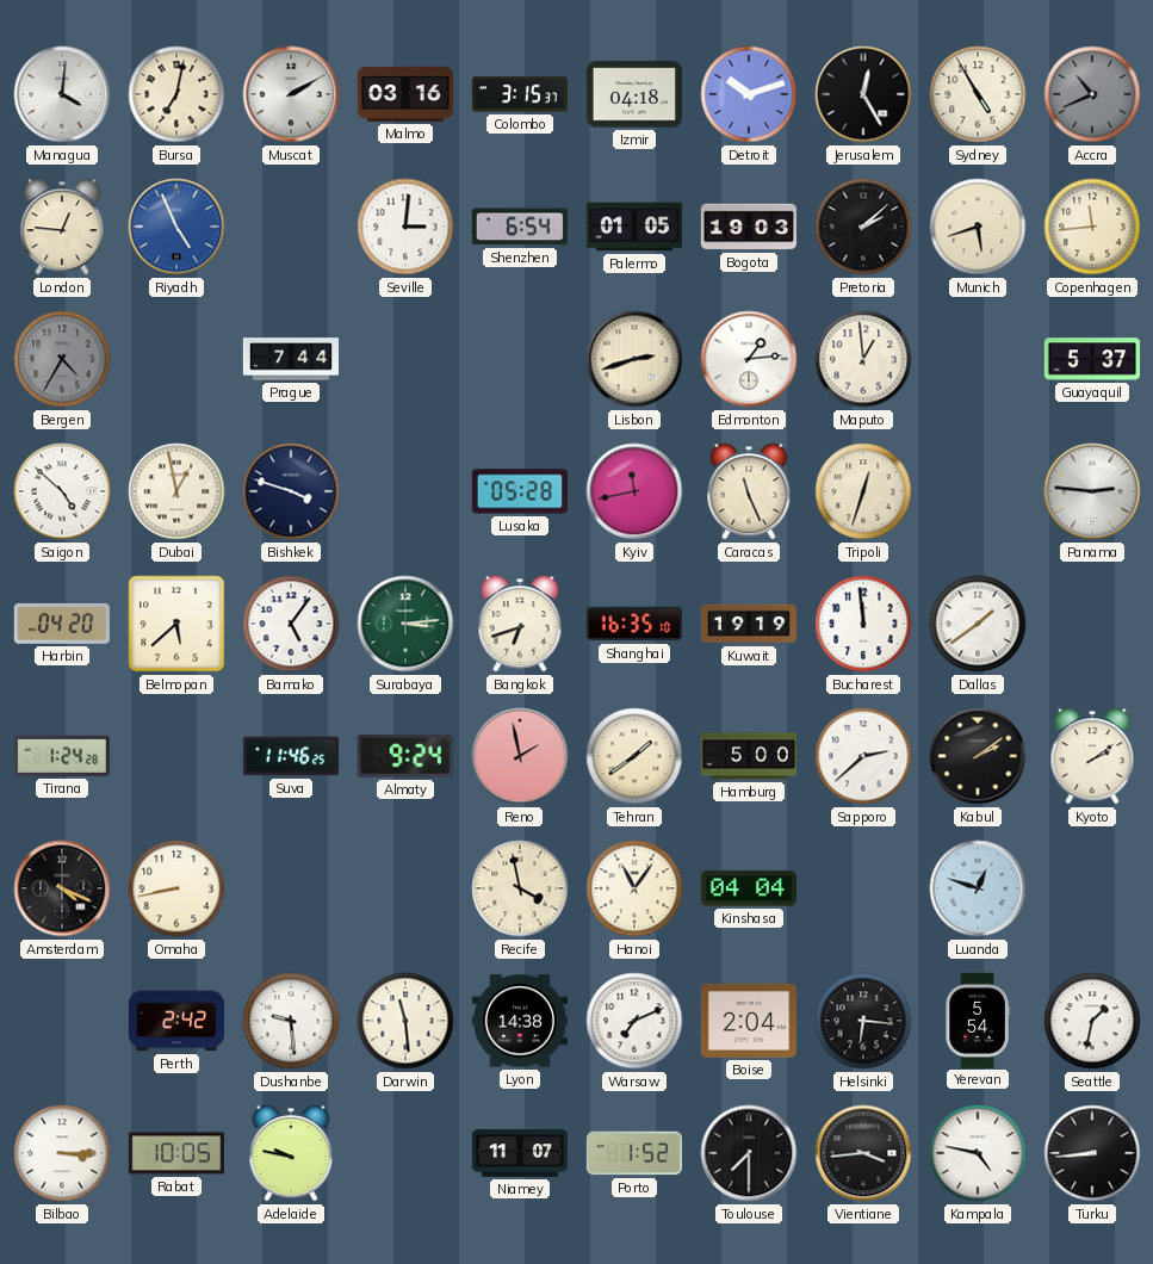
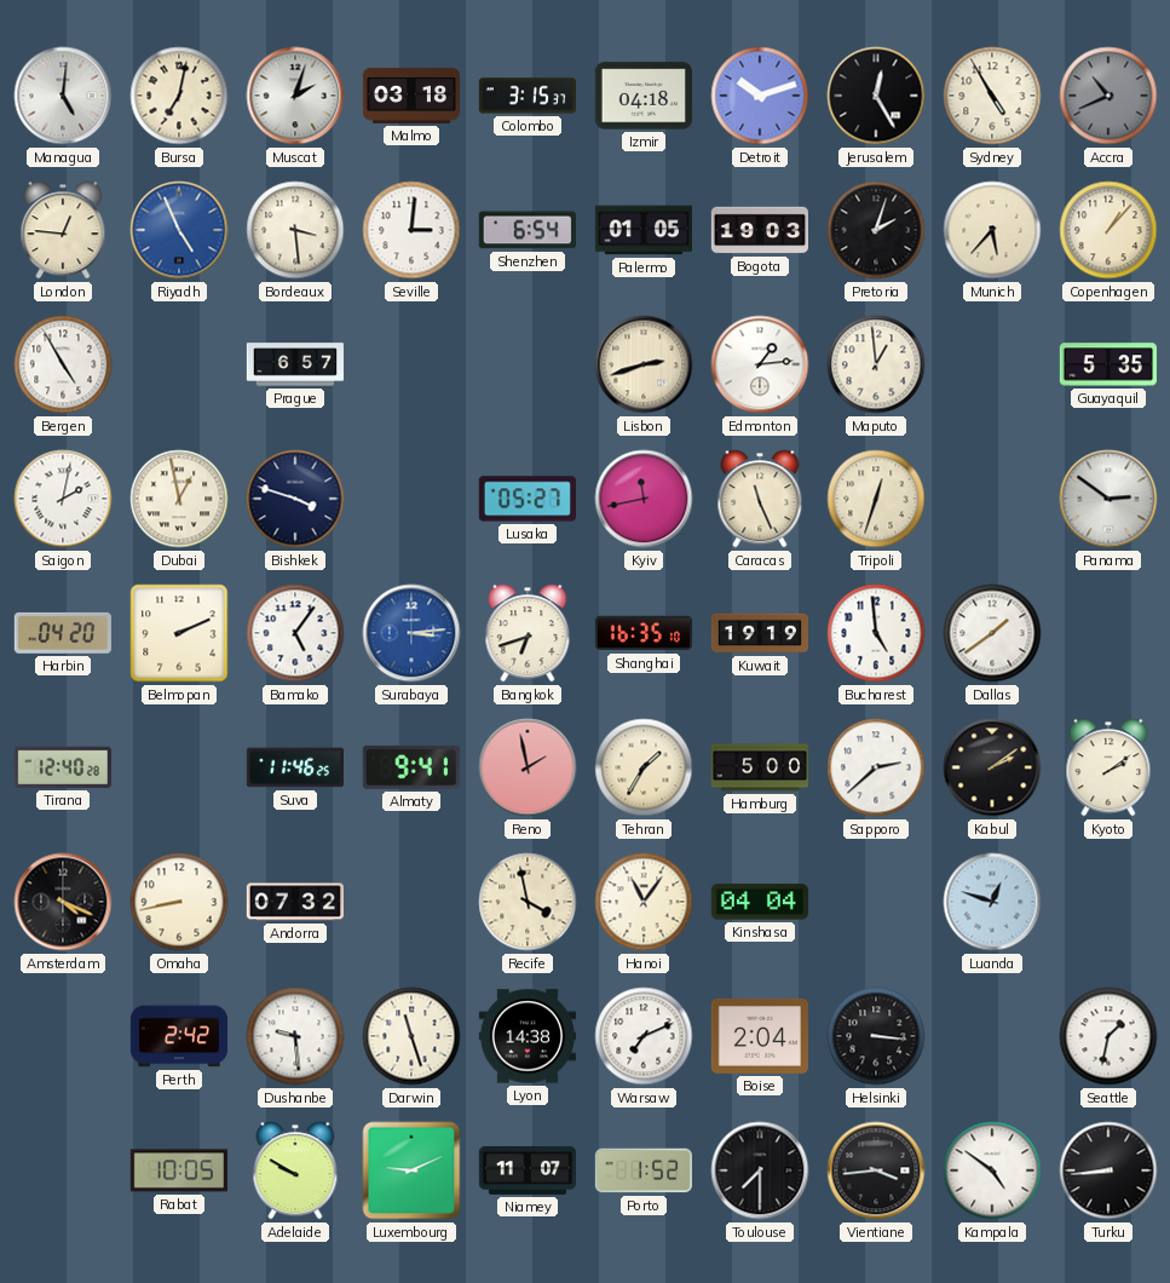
Managua: 4:01 -> 5:01 (63, 96)
Muscat: 2:10 -> 2:03 (295, 96)
Malmo: 03:16 -> 03:18 (410, 96)
Bordeaux: none -> 3:29 (295, 230)
Pretoria: 2:08 -> 2:03 (876, 230)
Munich: 5:42 -> 5:37 (992, 230)
Copenhagen: 11:44 -> 1:07 (1108, 230)
Bergen: 4:35 -> 4:55 (63, 364)
Bergen dial: grey -> white (63, 364)
Prague: 7:44 -> 6:57 (294, 364)
Guayaquil: 5:37 -> 5:35 (1107, 364)
Saigon: 4:52 -> 2:02 (63, 499)
Lusaka: 05:28 -> 05:27 (528, 499)
Panama: 2:46 -> 2:51 (1108, 499)
Belmopan: 5:38 -> 2:11 (179, 633)
Surabaya dial: green -> blue (411, 633)
Bucharest: 11:59 -> 4:59 (876, 633)
Tirana: 1:24 -> 12:40 (63, 767)
Almaty: 9:24 -> 9:41 (411, 767)
Tehran: 1:39 -> 1:35 (644, 767)
Andorra: none -> 07:32 (295, 902)
Darwin: 11:29 -> 11:27 (411, 1036)
Helsinki: 6:16 -> 3:16 (876, 1036)
Yerevan: 5:54 -> none (978, 1020)
Bilbao: 3:15 -> none (62, 1153)
Adelaide: 9:47 -> 9:50 (295, 1170)
Luxembourg: none -> 9:11 (411, 1170)
Kampala: 4:47 -> 4:51 (992, 1170)
